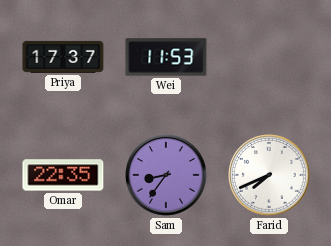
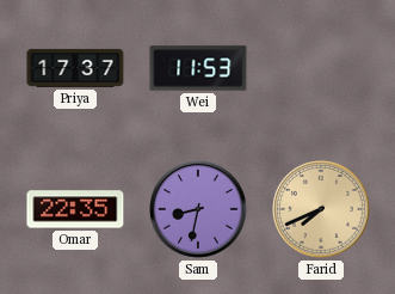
Sam: 8:36 -> 8:32 (198, 209)
Farid dial: white -> champagne (321, 209)
